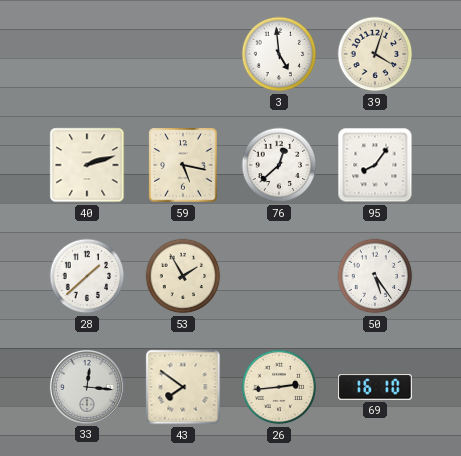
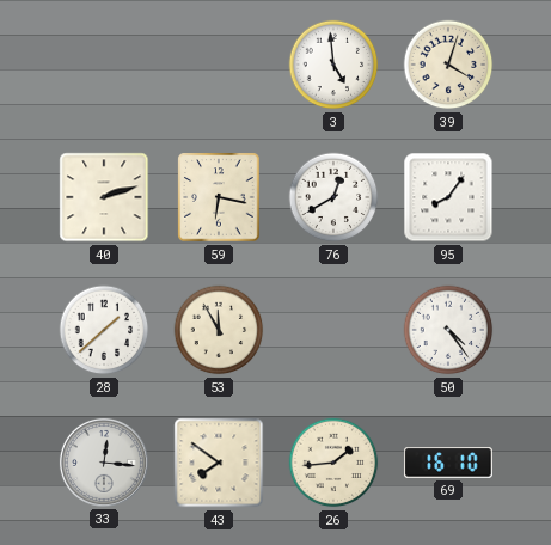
59: 5:17 -> 6:17 (219, 197)
76: 12:38 -> 12:40 (333, 197)
53: 1:55 -> 11:55 (219, 330)
50: 5:24 -> 4:24 (448, 330)
26: 2:44 -> 1:44 (333, 463)
